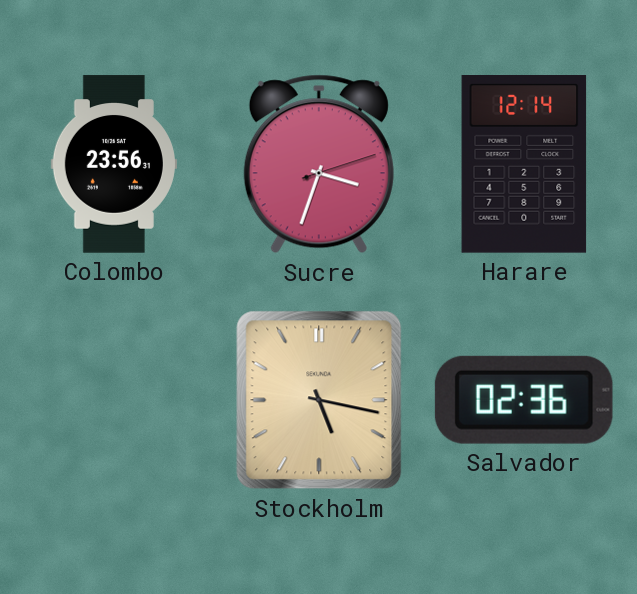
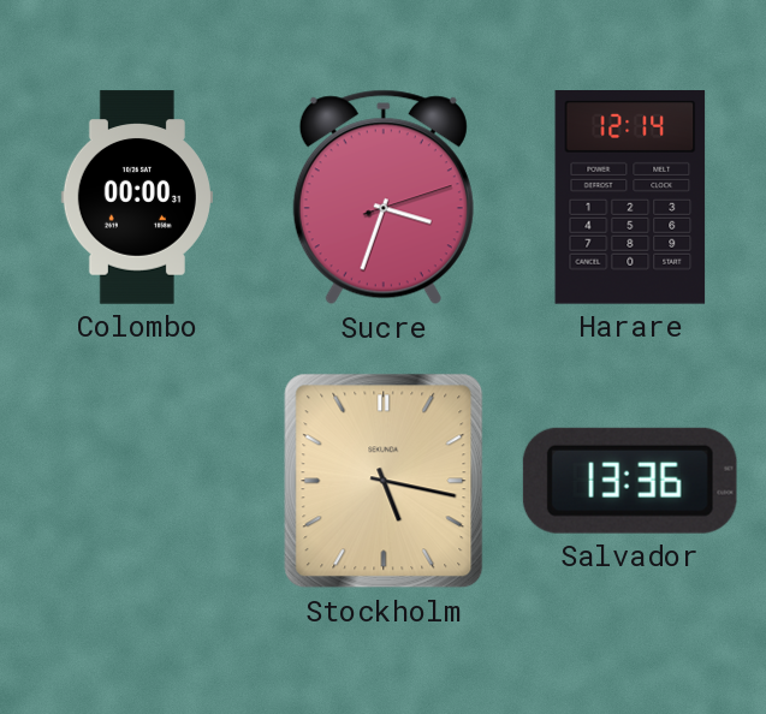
Colombo: 23:56 -> 00:00 (137, 197)
Salvador: 02:36 -> 13:36 (630, 481)
